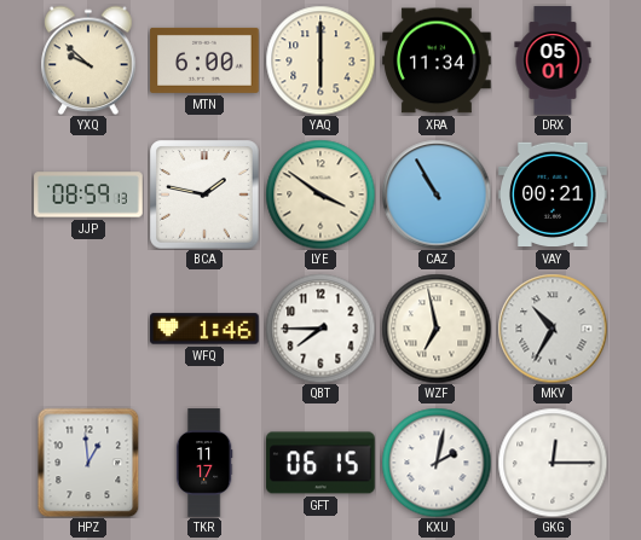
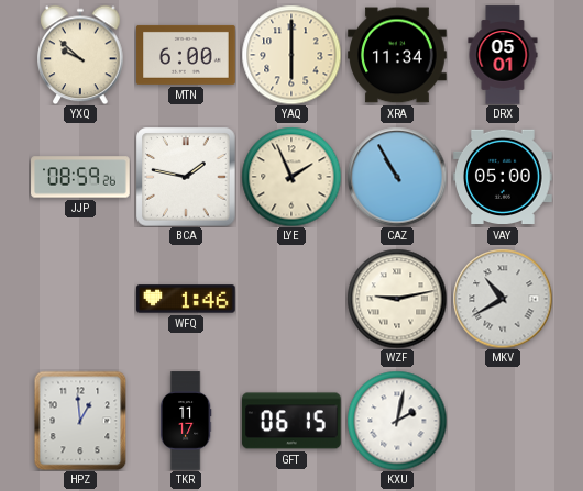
JJP: 08:59:13 -> 08:59:26 (80, 177)
LYE: 3:51 -> 1:56 (291, 177)
VAY: 00:21 -> 05:00 (503, 177)
QBT: 7:45 -> none (320, 329)
WZF: 6:58 -> 9:13 (397, 299)
MKV: 10:35 -> 10:40 (503, 299)
GKG: 12:15 -> none (553, 463)
